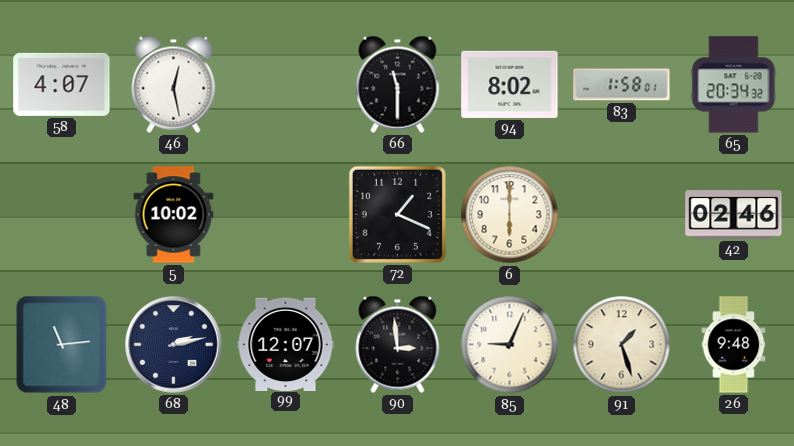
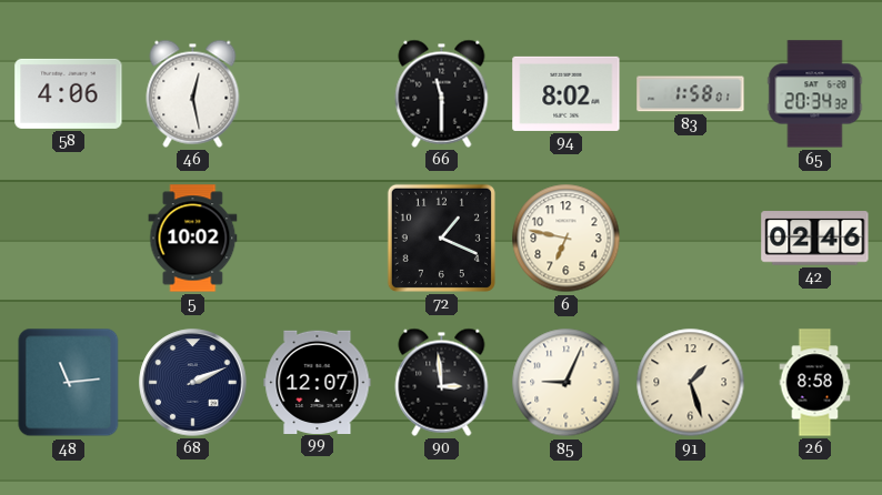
58: 4:07 -> 4:06 (69, 93)
6: 6:00 -> 6:47 (567, 239)
68: 2:13 -> 2:11 (193, 383)
26: 9:48 -> 8:58 (815, 383)
